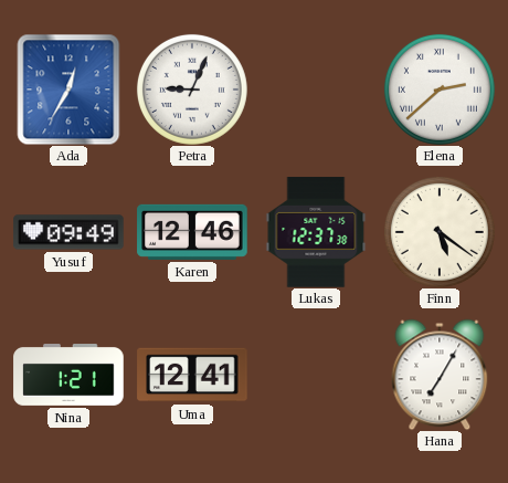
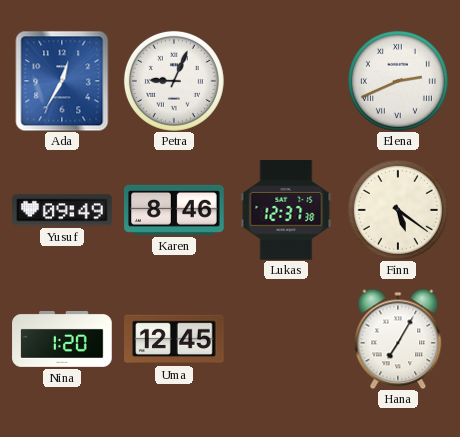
Elena: 2:38 -> 2:41 (398, 81)
Karen: 12:46 -> 8:46 (174, 210)
Nina: 1:21 -> 1:20 (62, 340)
Uma: 12:41 -> 12:45 (174, 339)
